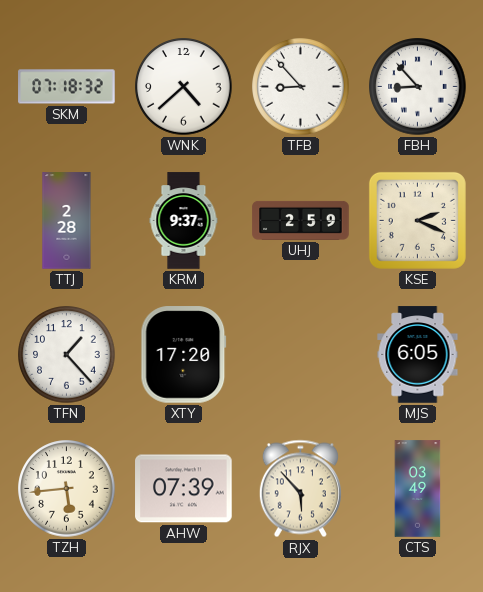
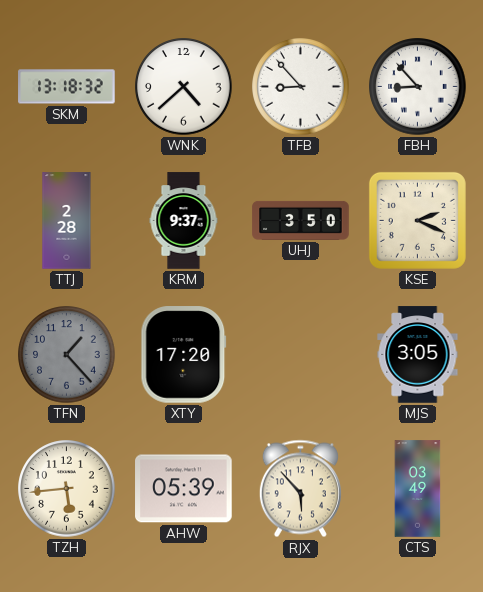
SKM: 07:18 -> 13:18 (67, 87)
UHJ: 2:59 -> 3:50 (301, 220)
TFN dial: white -> grey (67, 355)
MJS: 6:05 -> 3:05 (418, 355)
AHW: 07:39 -> 05:39 (184, 489)
